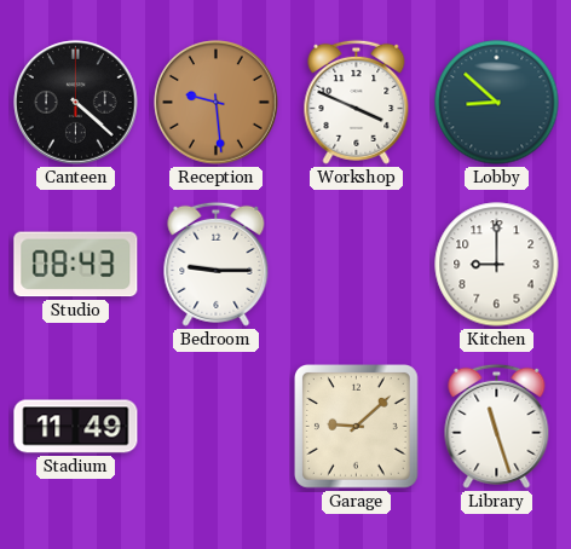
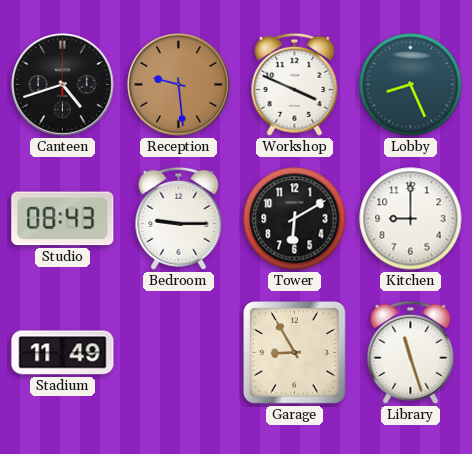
Canteen: 4:22 -> 4:42 (63, 85)
Lobby: 8:52 -> 8:26 (411, 85)
Tower: none -> 6:10 (295, 219)
Garage: 9:08 -> 8:55 (295, 353)
